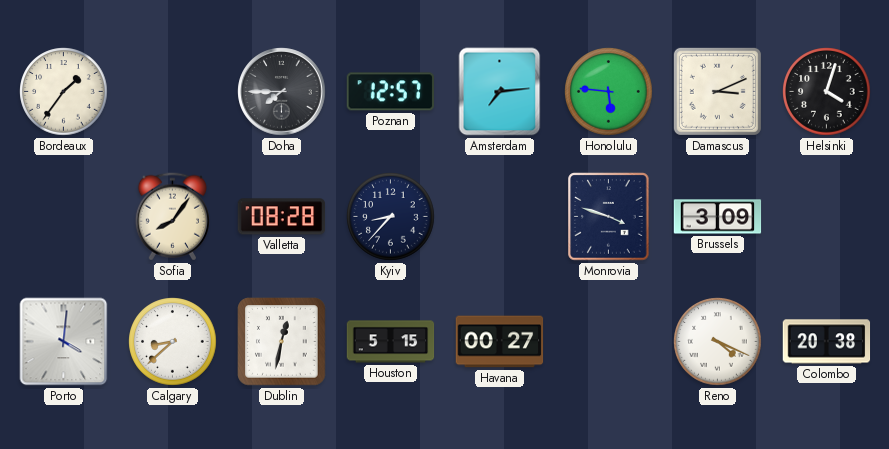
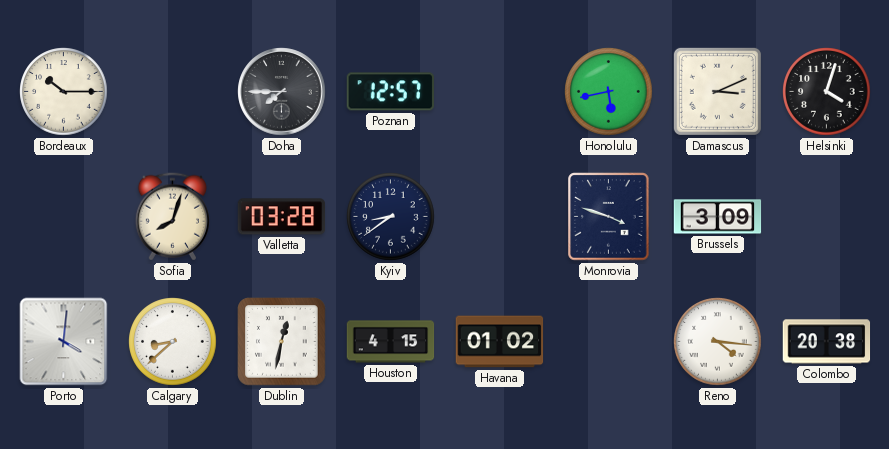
Bordeaux: 1:36 -> 10:15 (64, 92)
Amsterdam: 7:14 -> none (500, 92)
Honolulu: 5:46 -> 5:43 (609, 92)
Sofia: 8:06 -> 8:03 (172, 217)
Valletta: 08:28 -> 03:28 (282, 217)
Kyiv: 8:37 -> 8:39 (391, 217)
Houston: 5:15 -> 4:15 (391, 342)
Havana: 00:27 -> 01:02 (500, 342)
Reno: 4:19 -> 4:16 (718, 342)
